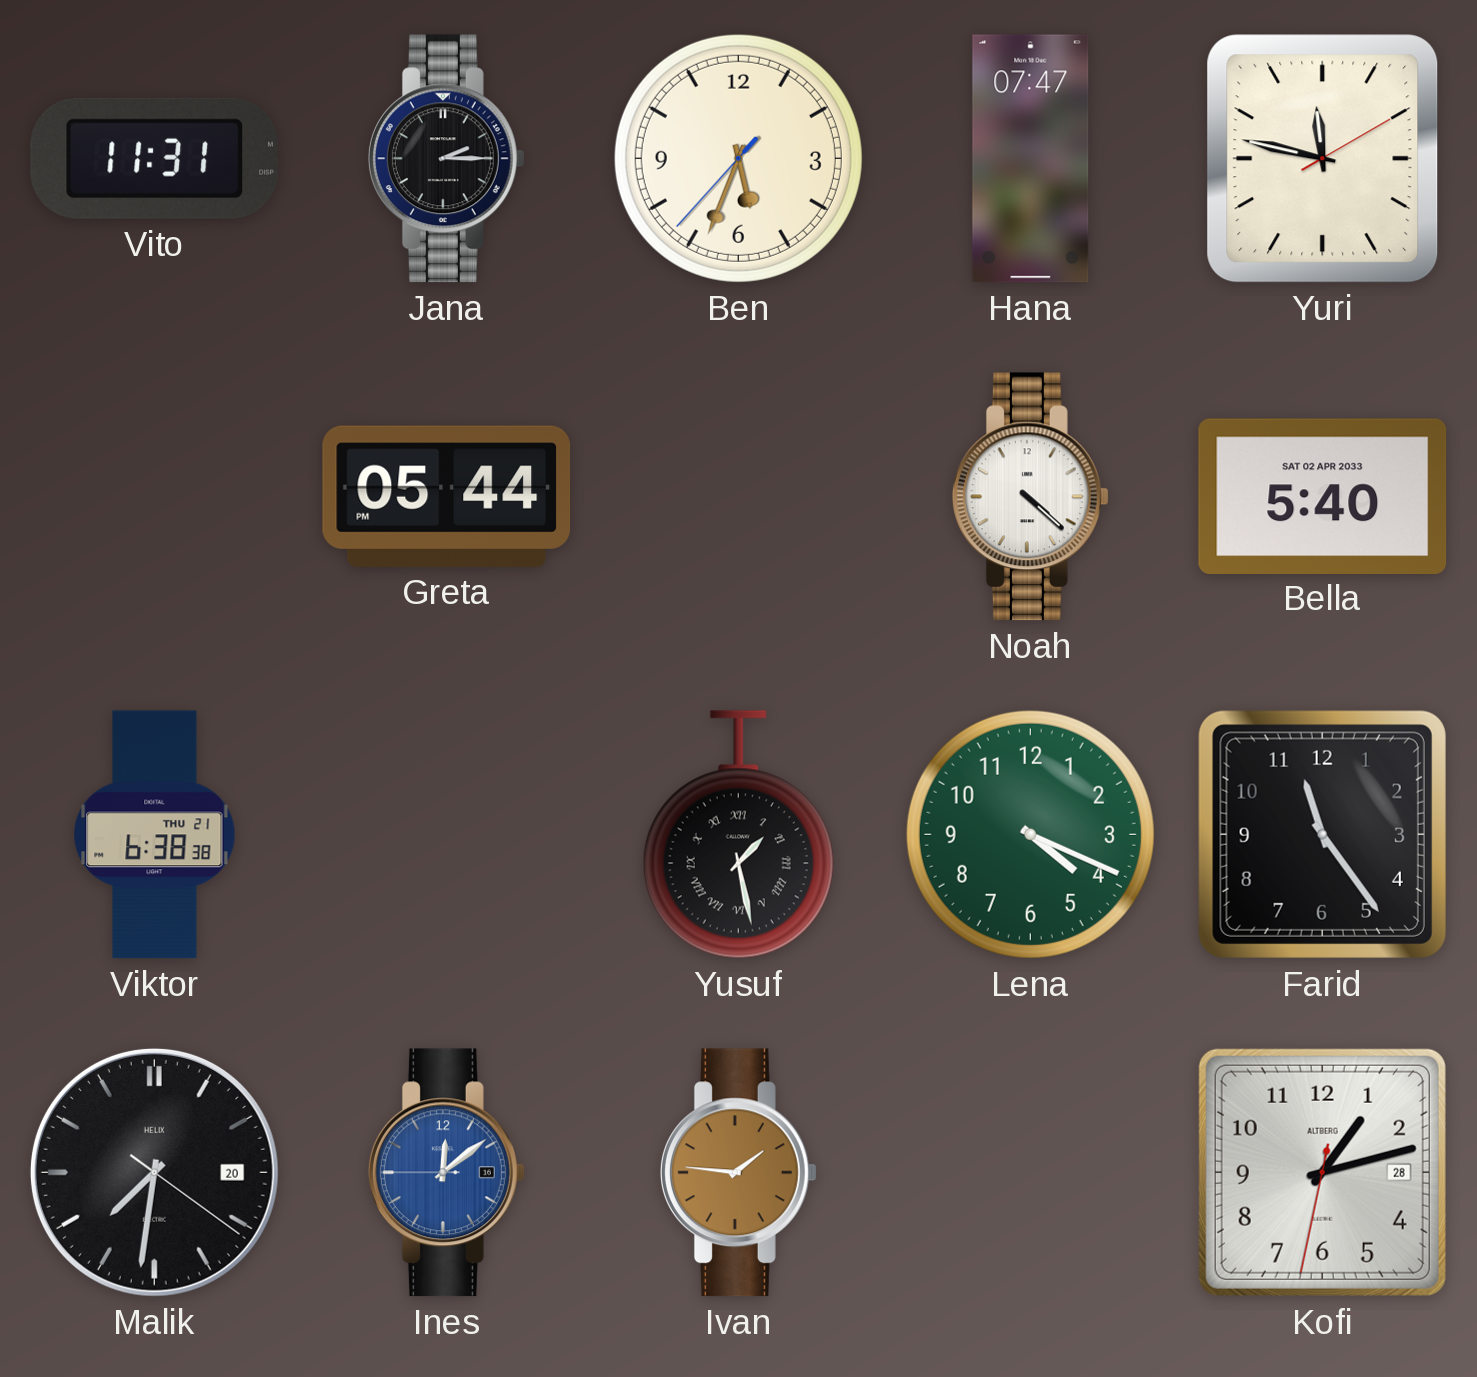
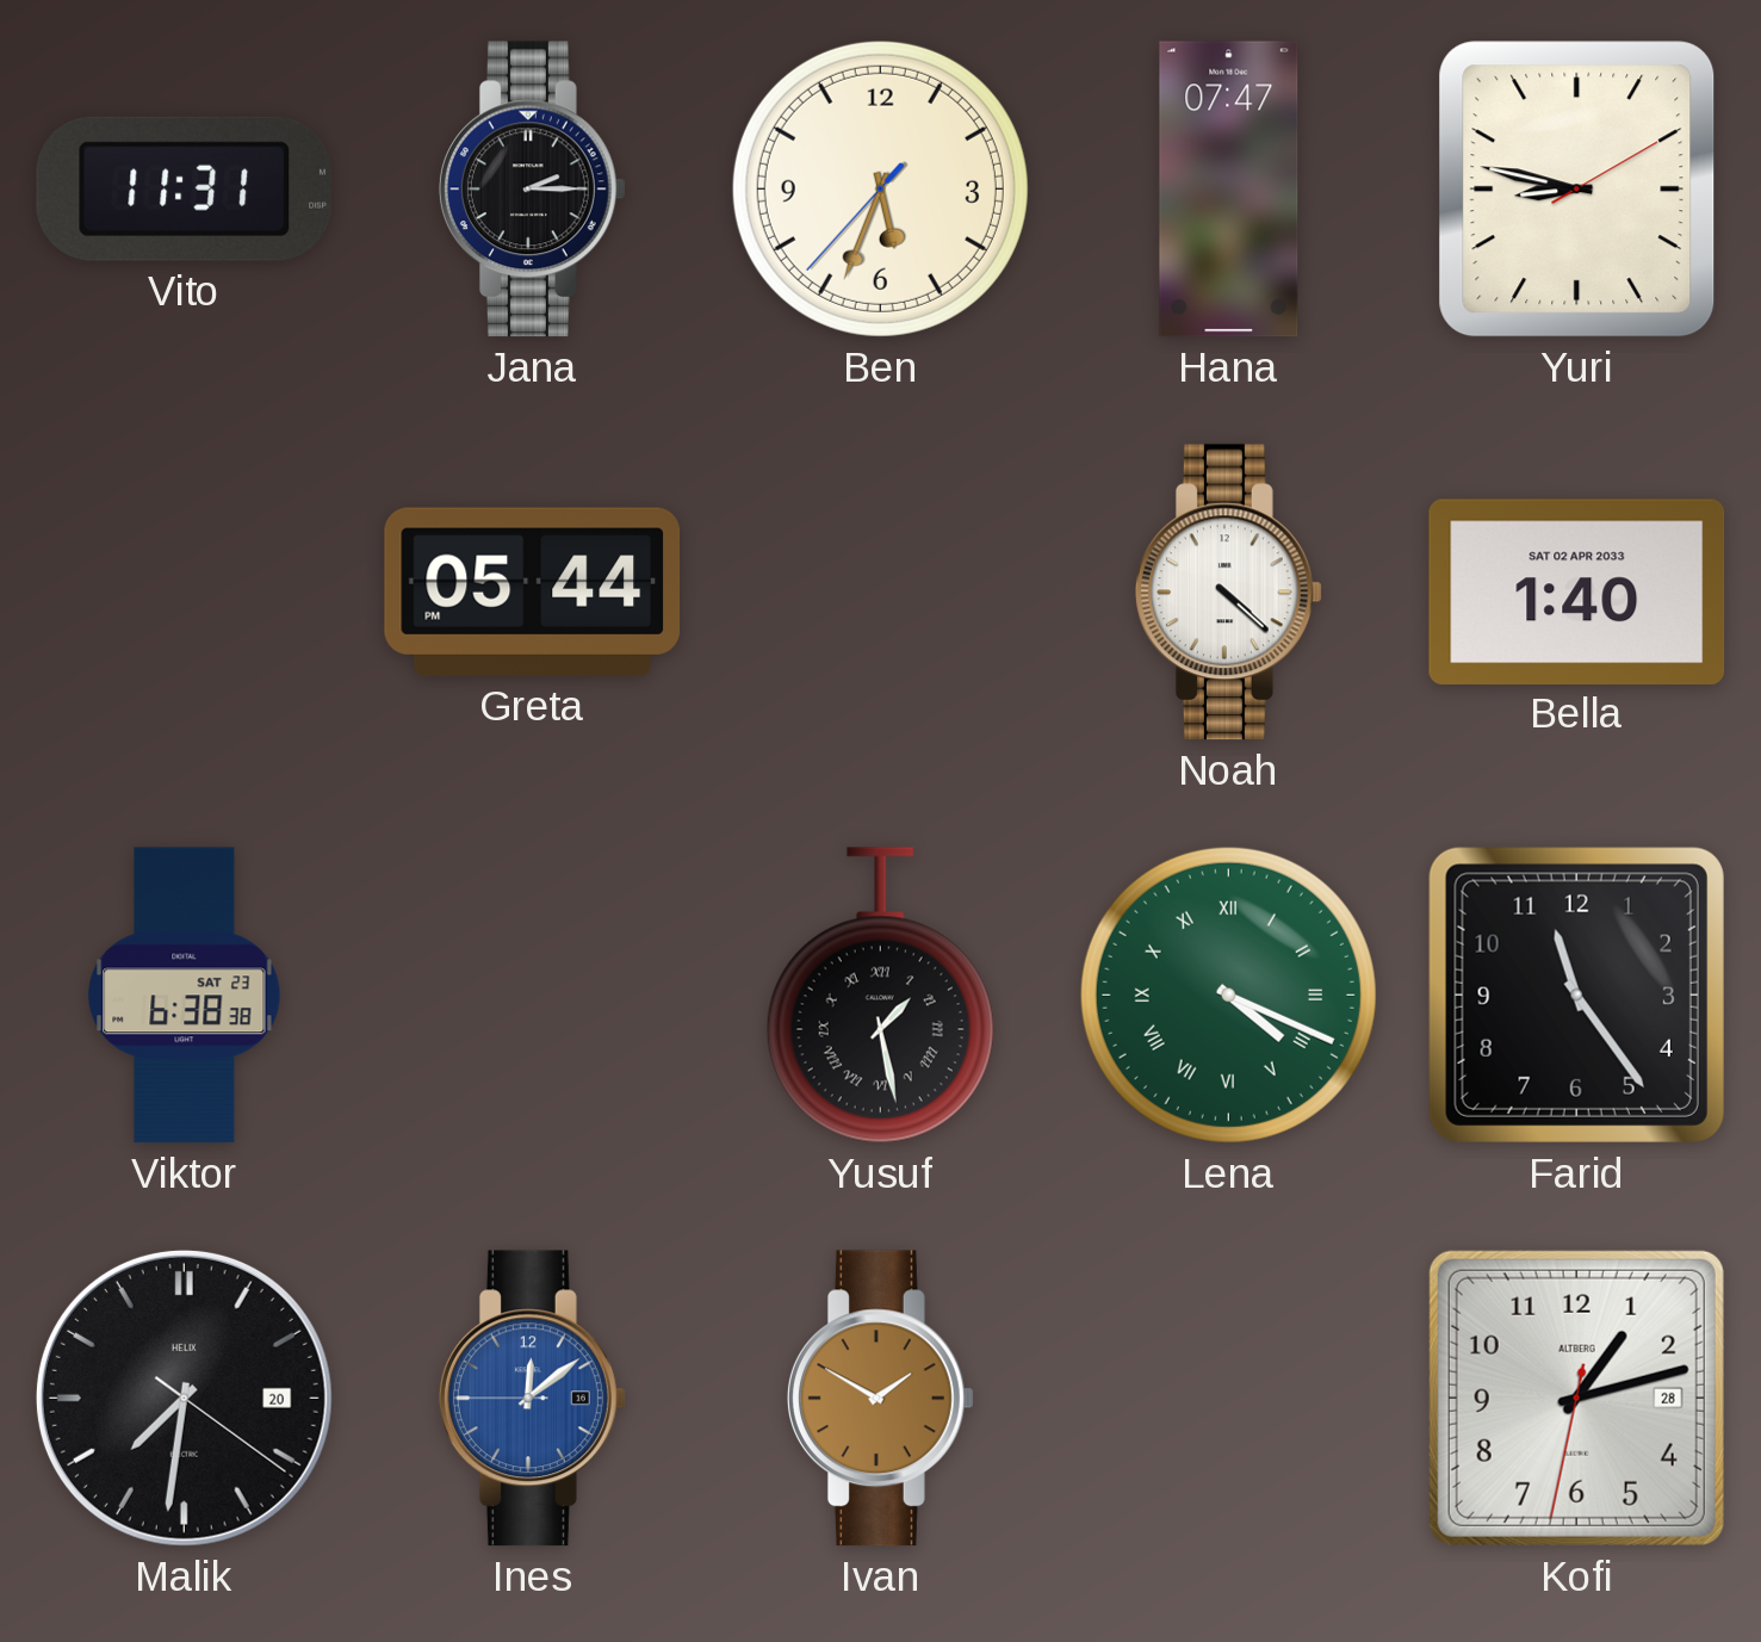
Yuri: 11:47 -> 8:47 (1577, 190)
Bella: 5:40 -> 1:40 (1577, 591)
Viktor date: THU 21 -> SAT 23 (185, 996)
Lena numerals: Arabic -> Roman (1228, 995)
Ivan: 1:46 -> 1:50 (880, 1399)
